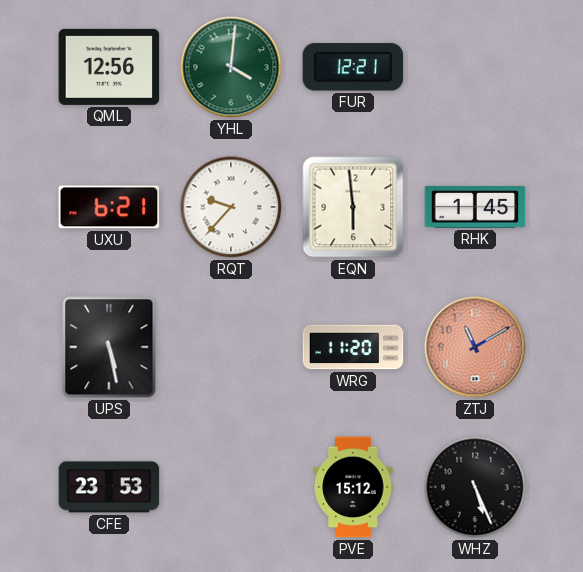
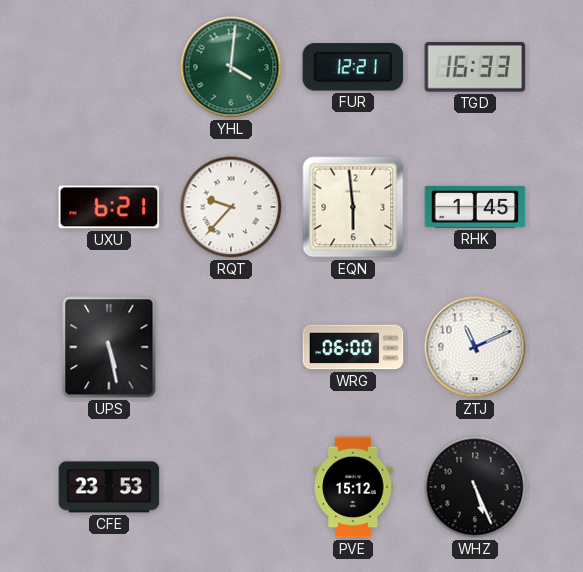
QML: 12:56 -> none (109, 67)
TGD: none -> 16:33 (475, 67)
WRG: 11:20 -> 06:00 (353, 347)
ZTJ: 11:10 -> 11:11 (475, 347)
ZTJ dial: salmon -> white (475, 347)
